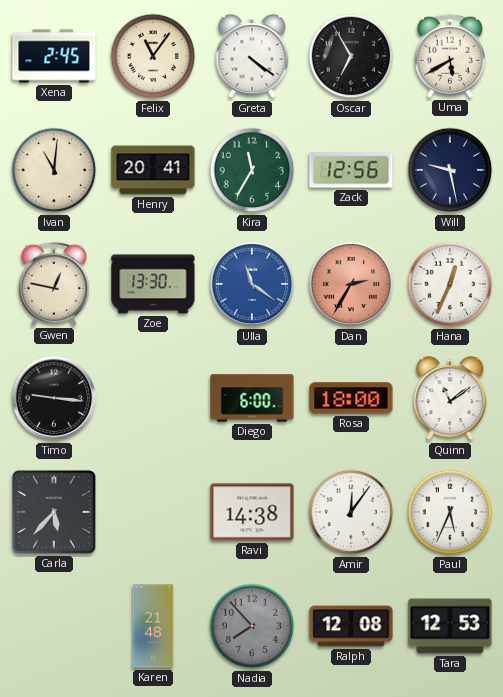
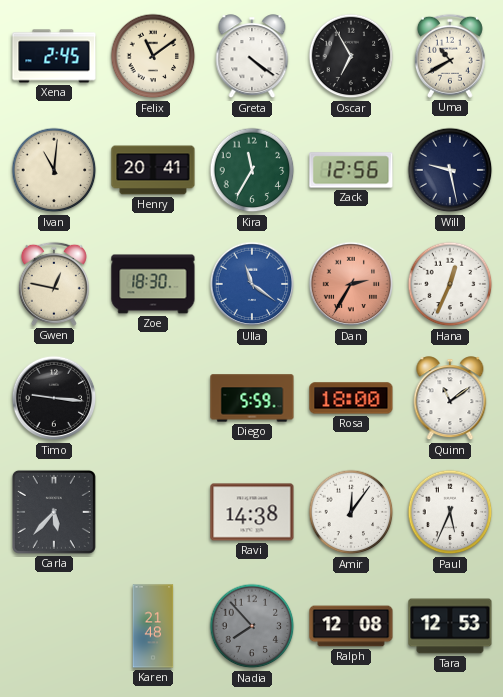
Felix: 11:06 -> 11:09 (153, 56)
Uma: 5:40 -> 10:40 (450, 56)
Zoe: 13:30 -> 18:30 (153, 284)
Diego: 6:00 -> 5:59 (252, 398)
